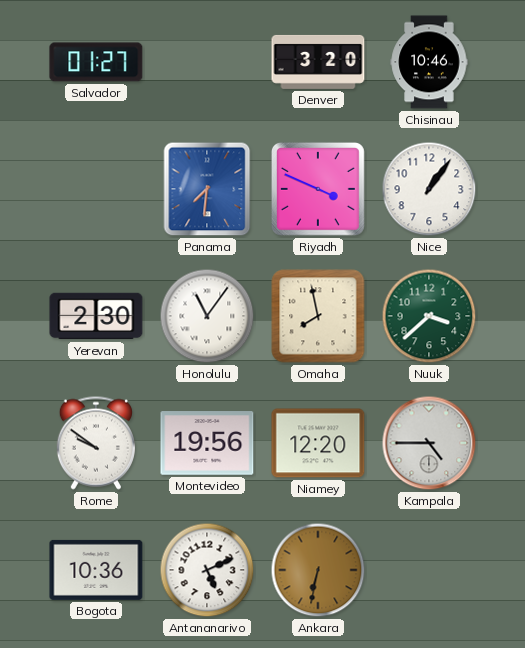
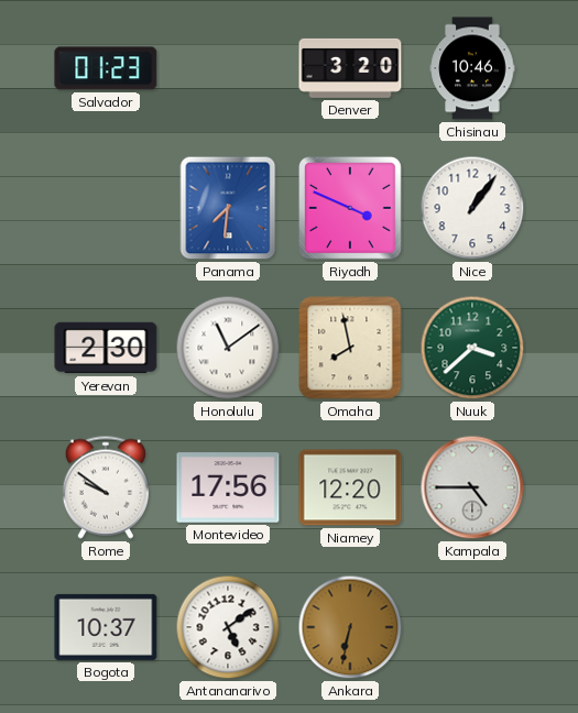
Salvador: 01:27 -> 01:23 (106, 68)
Honolulu: 11:06 -> 11:09 (228, 348)
Montevideo: 19:56 -> 17:56 (228, 487)
Bogota: 10:36 -> 10:37 (106, 627)
Antananarivo: 5:11 -> 5:09 (228, 627)
